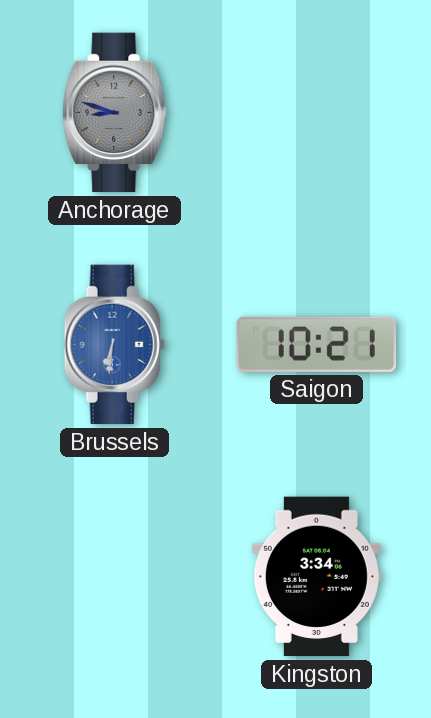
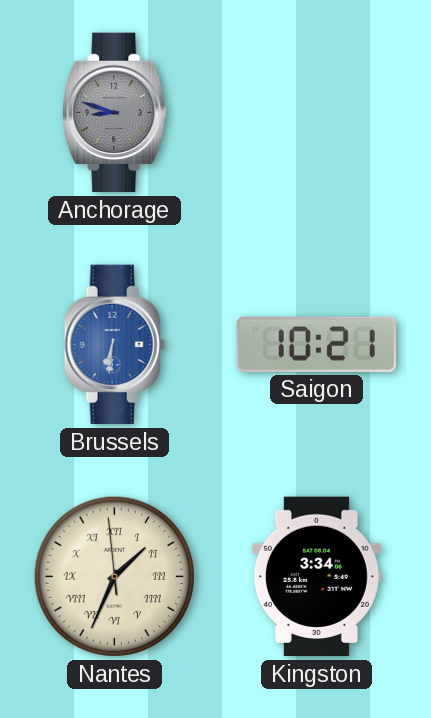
Nantes: none -> 1:33 (114, 576)
